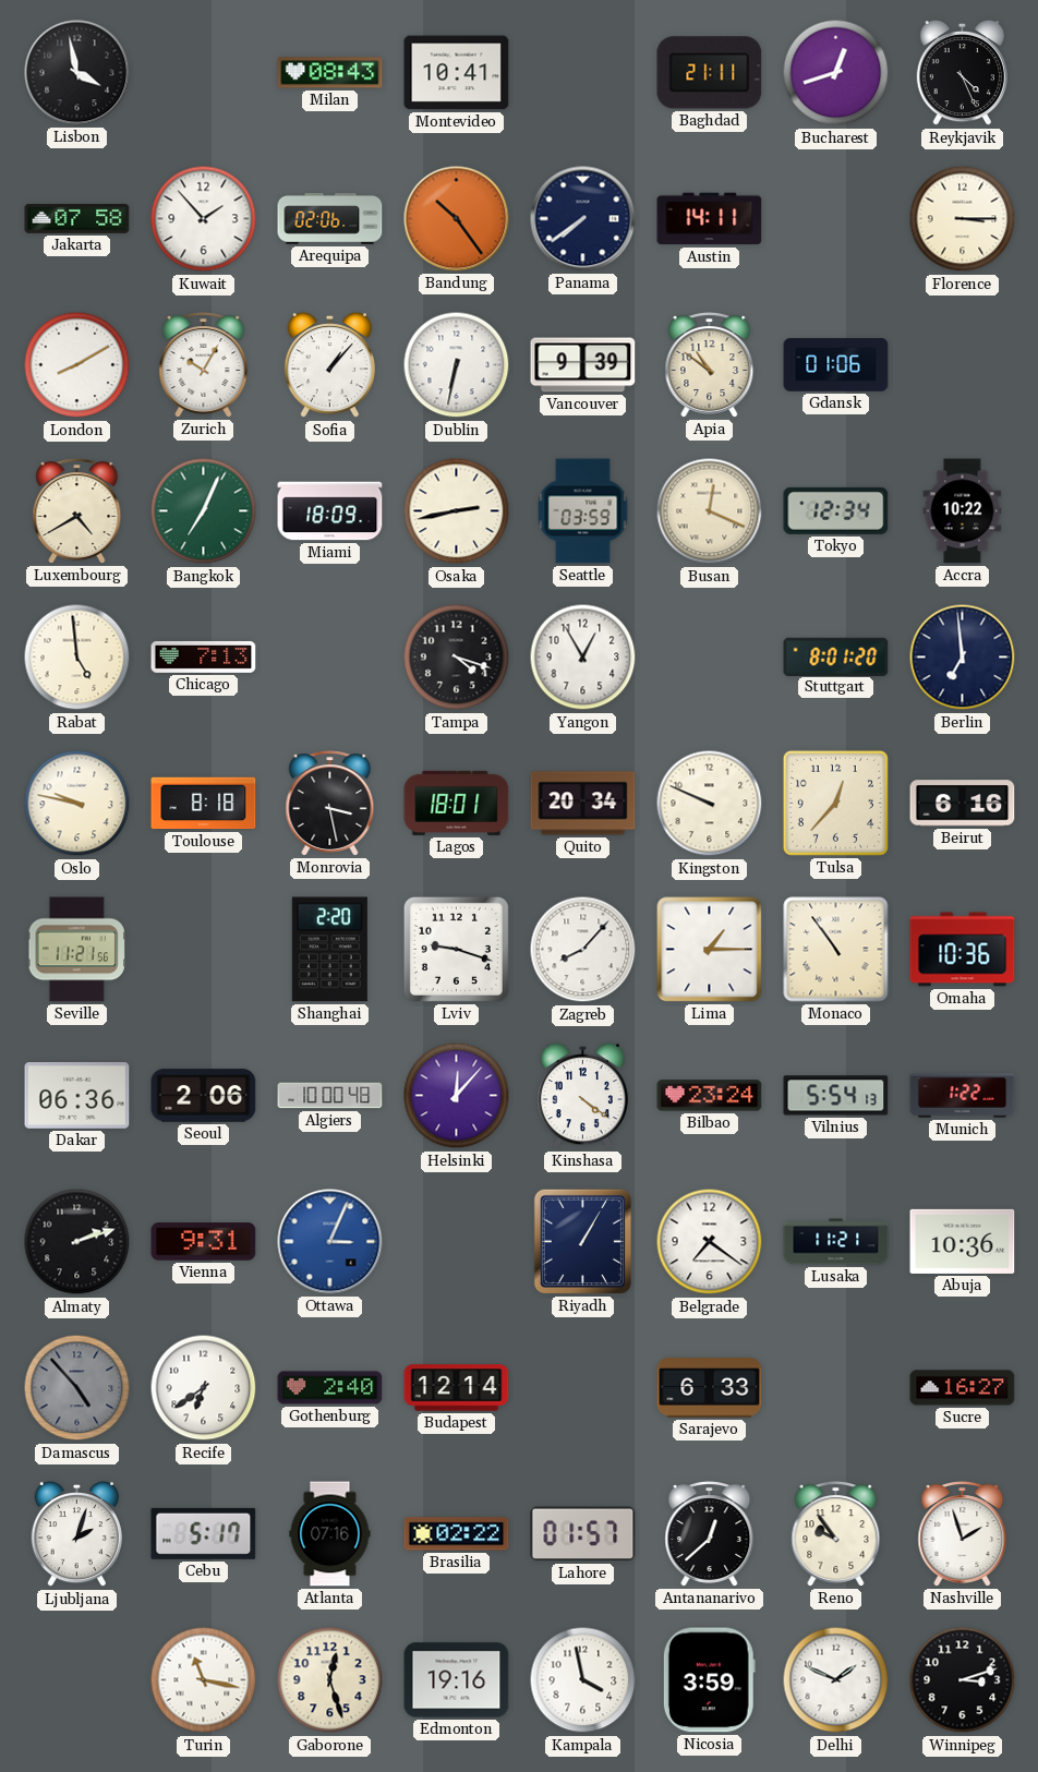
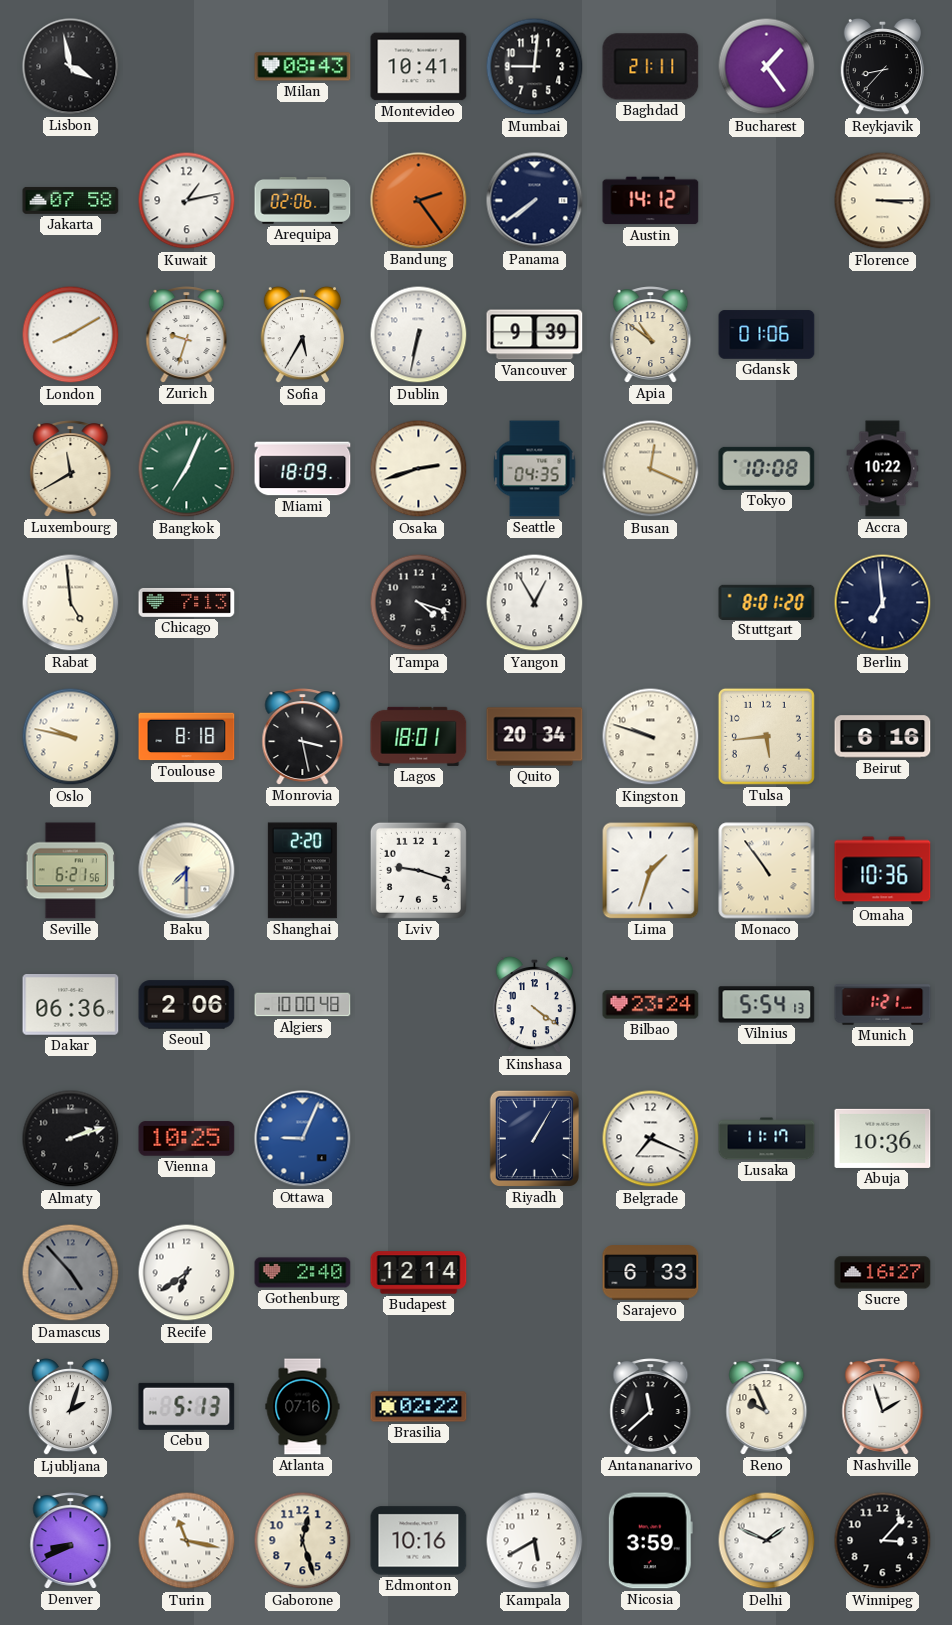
Mumbai: none -> 9:01 (535, 67)
Bucharest: 12:42 -> 1:24 (767, 67)
Reykjavik: 4:26 -> 8:37 (882, 67)
Kuwait: 1:53 -> 1:13 (187, 201)
Bandung: 10:24 -> 2:24 (419, 201)
Austin: 14:11 -> 14:12 (651, 201)
Zurich: 10:05 -> 9:33 (187, 335)
Sofia: 1:07 -> 5:35 (302, 335)
Luxembourg: 4:40 -> 11:40 (71, 469)
Osaka: 2:43 -> 2:42 (419, 469)
Seattle: 03:59 -> 04:35 (535, 469)
Tokyo: 12:34 -> 10:08 (767, 468)
Kingston: 9:49 -> 9:48 (651, 737)
Tulsa: 12:37 -> 5:44 (766, 736)
Seville: 11:21 -> 6:21 (70, 871)
Baku: none -> 7:30 (187, 871)
Zagreb: 8:07 -> none (583, 950)
Lima: 1:15 -> 1:33 (651, 871)
Helsinki: 12:07 -> none (457, 1096)
Munich: 1:22 -> 1:21 (883, 1005)
Vienna: 9:31 -> 10:25 (187, 1139)
Ottawa: 3:04 -> 9:04 (303, 1139)
Belgrade: 7:21 -> 7:19 (651, 1139)
Lusaka: 11:21 -> 11:17 (767, 1139)
Cebu: 5:17 -> 5:13 (187, 1406)
Lahore: 01:57 -> none (583, 1534)
Antananarivo: 12:38 -> 11:38 (651, 1407)
Reno: 9:54 -> 9:56 (767, 1407)
Denver: none -> 8:41 (71, 1541)
Edmonton: 19:16 -> 10:16 (419, 1541)
Kampala: 3:58 -> 5:40 (535, 1541)
Winnipeg: 3:12 -> 3:07 (883, 1541)
